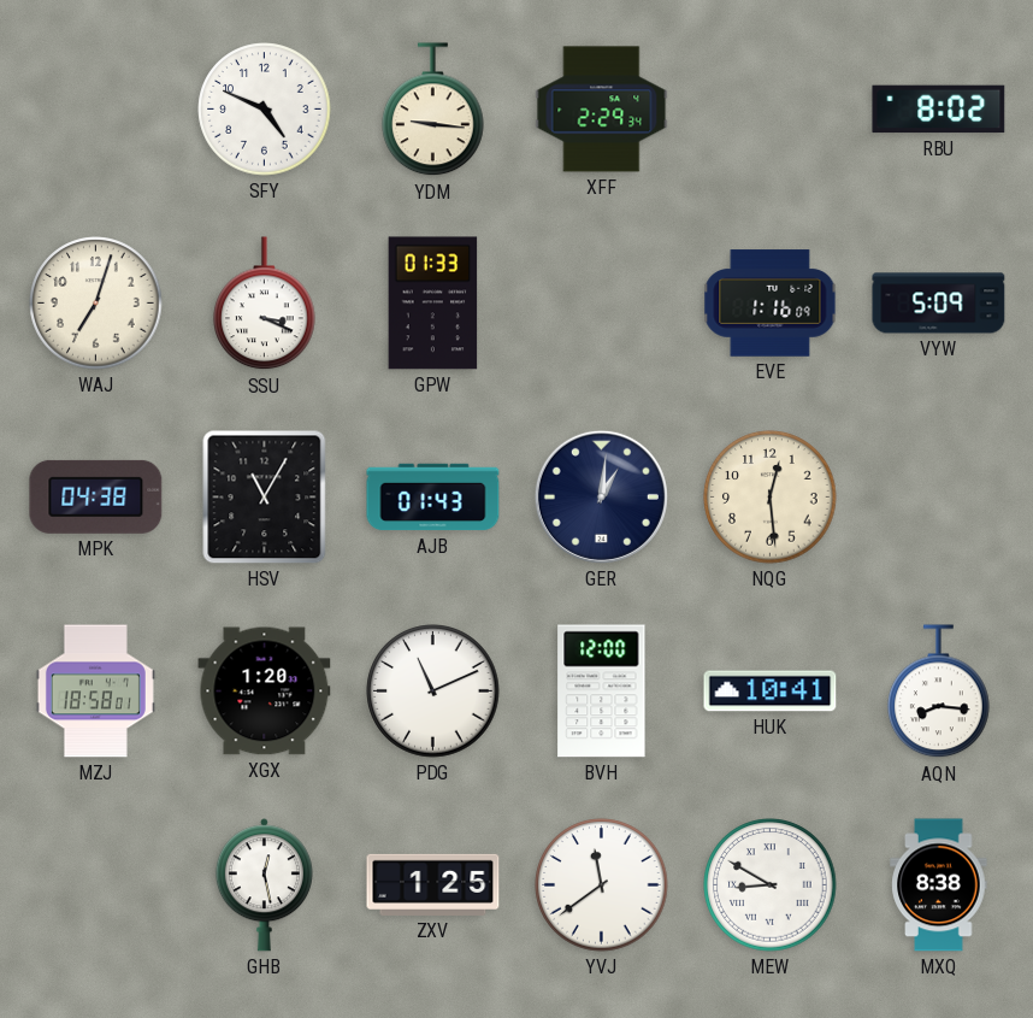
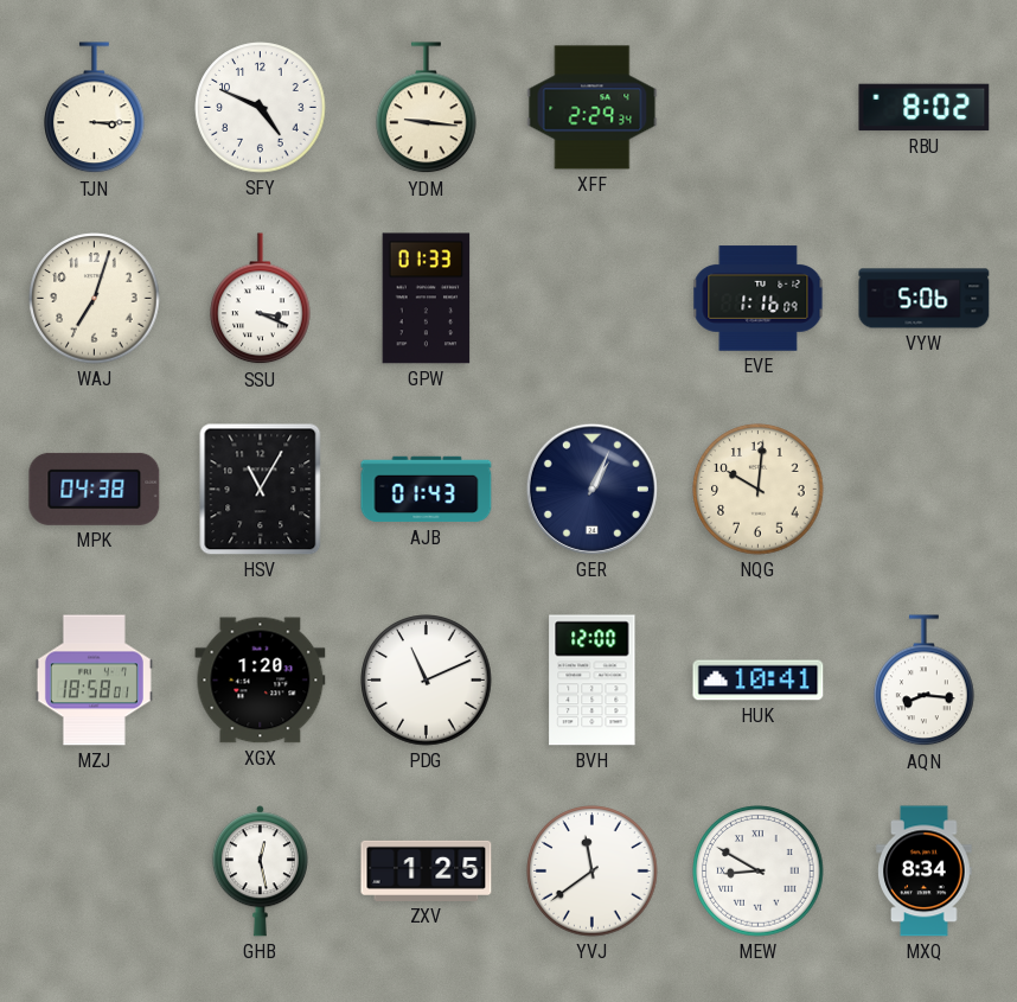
TJN: none -> 3:15 (95, 108)
VYW: 5:09 -> 5:06 (925, 299)
GER: 1:01 -> 1:04 (591, 489)
NQG: 12:29 -> 10:01 (759, 490)
MXQ: 8:38 -> 8:34 (925, 872)
